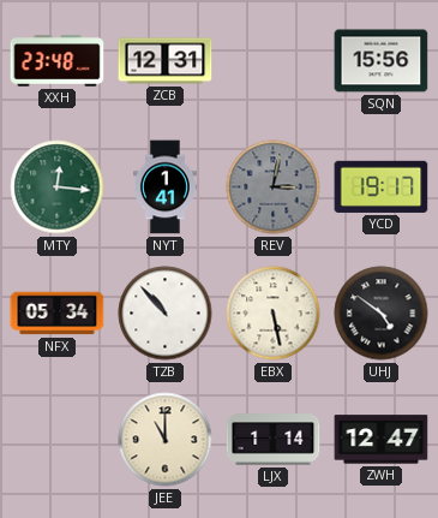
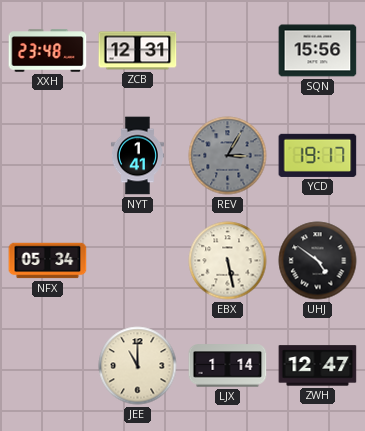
MTY: 12:16 -> none (58, 187)
REV: 3:02 -> 3:05 (228, 156)
TZB: 10:53 -> none (166, 314)
